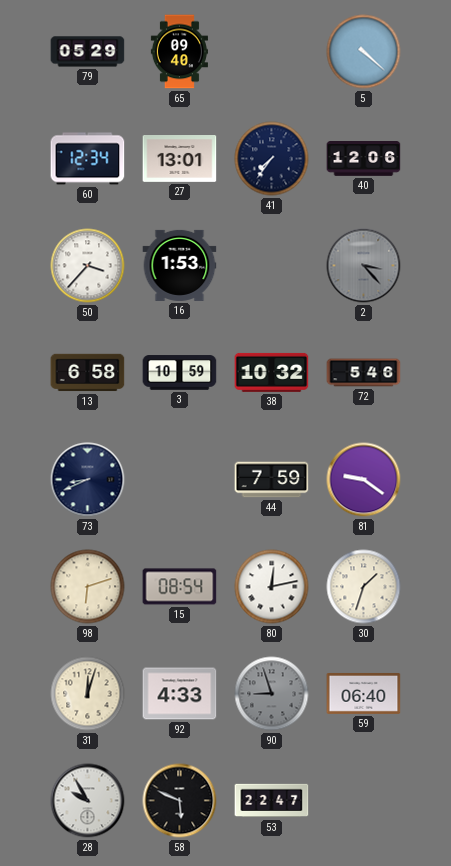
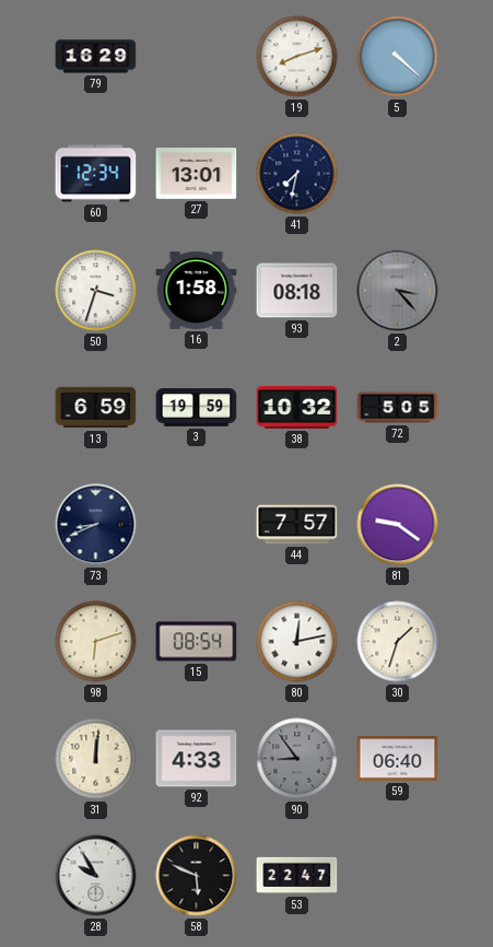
79: 05:29 -> 16:29 (96, 57)
65: 09:40 -> none (179, 52)
19: none -> 8:12 (297, 57)
41: 7:36 -> 7:32 (297, 174)
40: 12:06 -> none (364, 159)
50: 3:37 -> 3:33 (96, 291)
16: 1:53 -> 1:58 (197, 290)
93: none -> 08:18 (297, 291)
13: 6:58 -> 6:59 (96, 408)
3: 10:59 -> 19:59 (197, 408)
72: 5:46 -> 5:05 (398, 408)
44: 7:59 -> 7:57 (297, 525)
31: 12:03 -> 12:01 (96, 759)
90: 8:57 -> 8:54 (297, 759)
